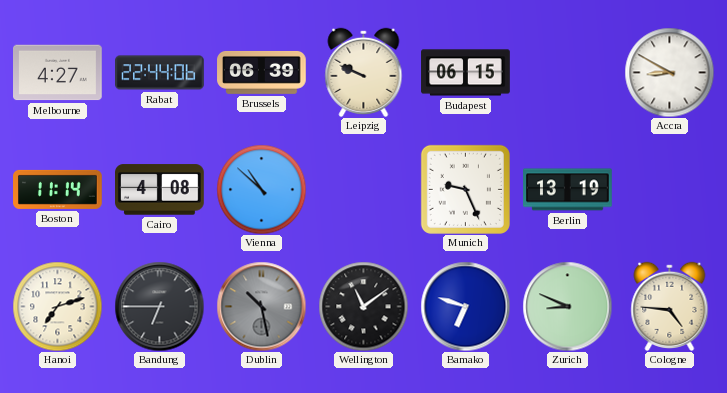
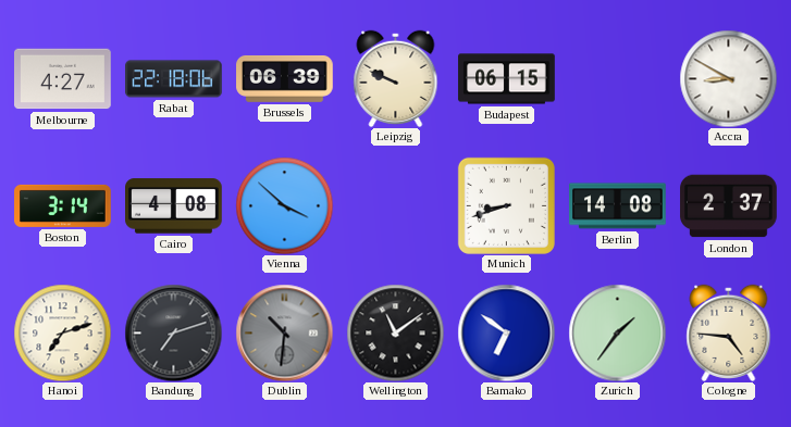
Rabat: 22:44 -> 22:18 (174, 79)
Boston: 11:14 -> 3:14 (63, 205)
Vienna: 10:52 -> 3:52 (284, 205)
Munich: 9:26 -> 8:42 (506, 205)
Berlin: 13:19 -> 14:08 (618, 206)
London: none -> 2:37 (729, 206)
Bandung: 6:45 -> 7:12 (173, 332)
Dublin: 10:28 -> 10:31 (284, 332)
Bamako: 6:48 -> 6:51 (506, 332)
Zurich: 8:49 -> 1:36 (617, 332)
